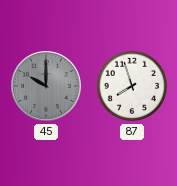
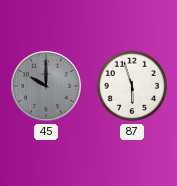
87: 7:57 -> 5:57 (132, 86)
